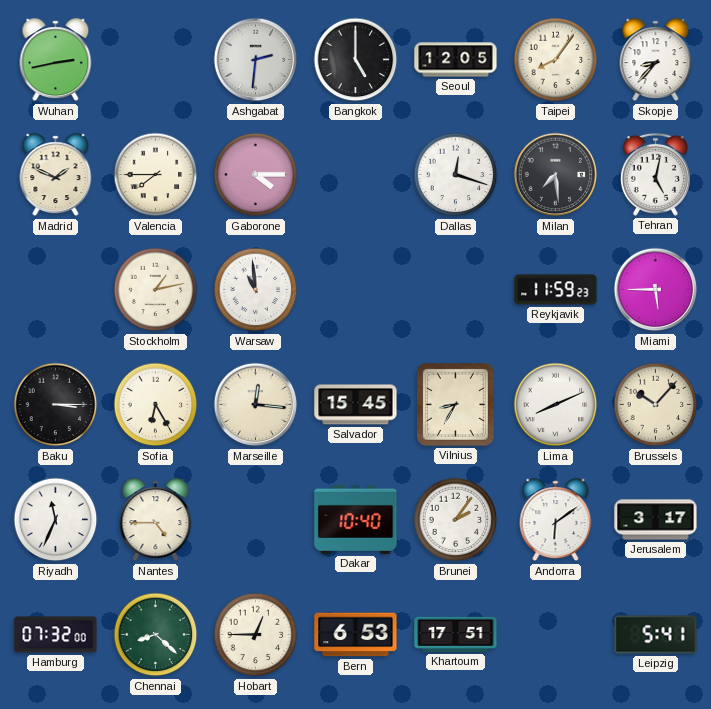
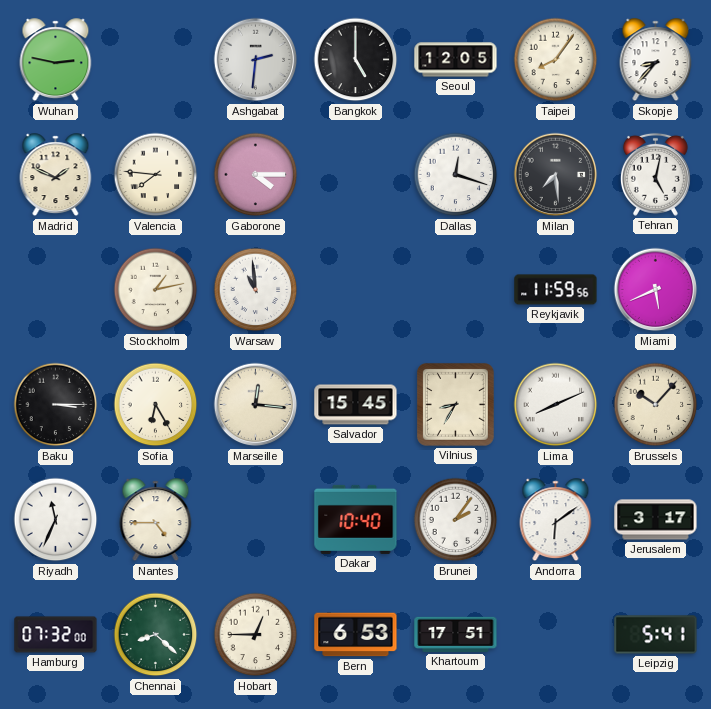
Wuhan: 2:43 -> 2:47 (56, 60)
Valencia: 7:45 -> 7:46 (156, 175)
Reykjavik: 11:59:23 -> 11:59:56 (556, 290)
Miami: 5:45 -> 5:41 (656, 290)
